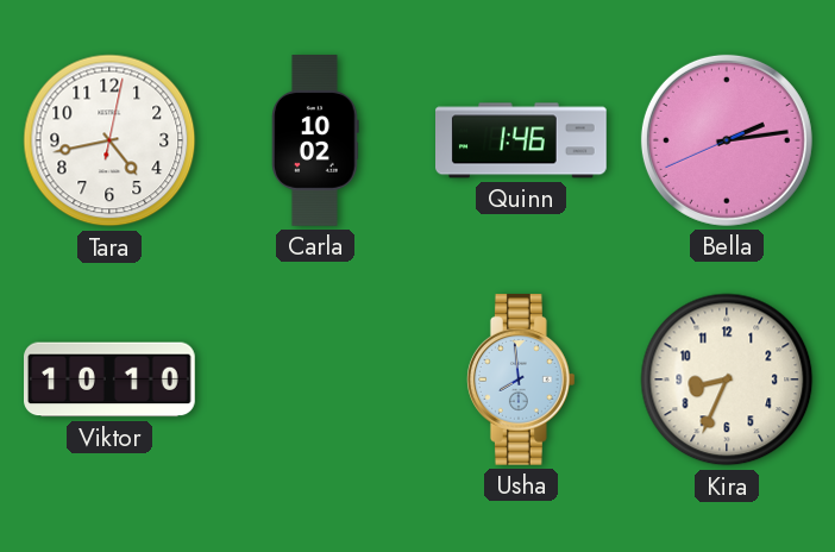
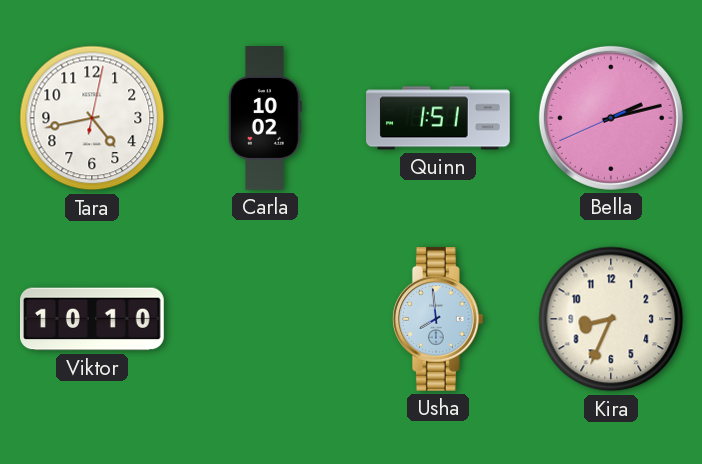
Quinn: 1:46 -> 1:51 (439, 118)
Bella: 2:13 -> 2:12 (611, 118)
